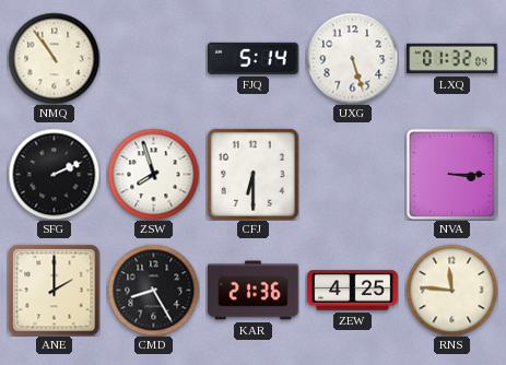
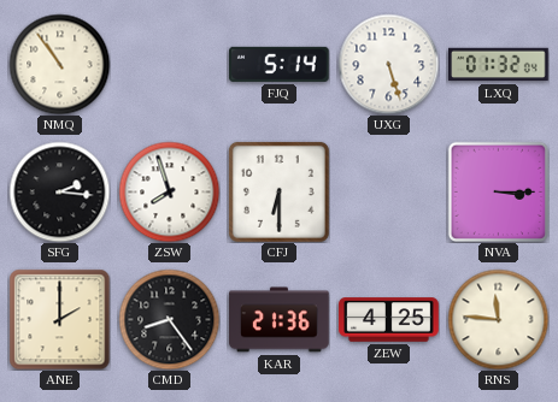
SFG: 2:11 -> 2:16 (59, 191)
CMD: 8:25 -> 8:24 (169, 319)
